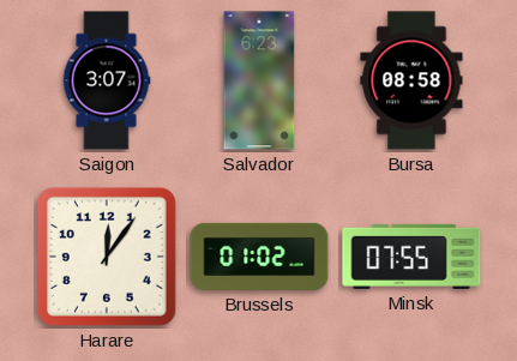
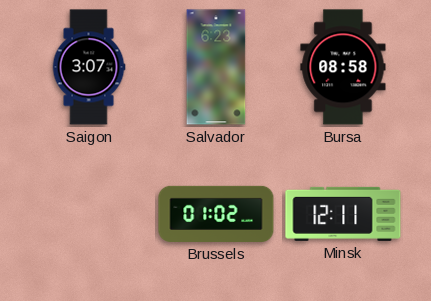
Harare: 12:06 -> none (107, 257)
Minsk: 07:55 -> 12:11 (343, 214)
